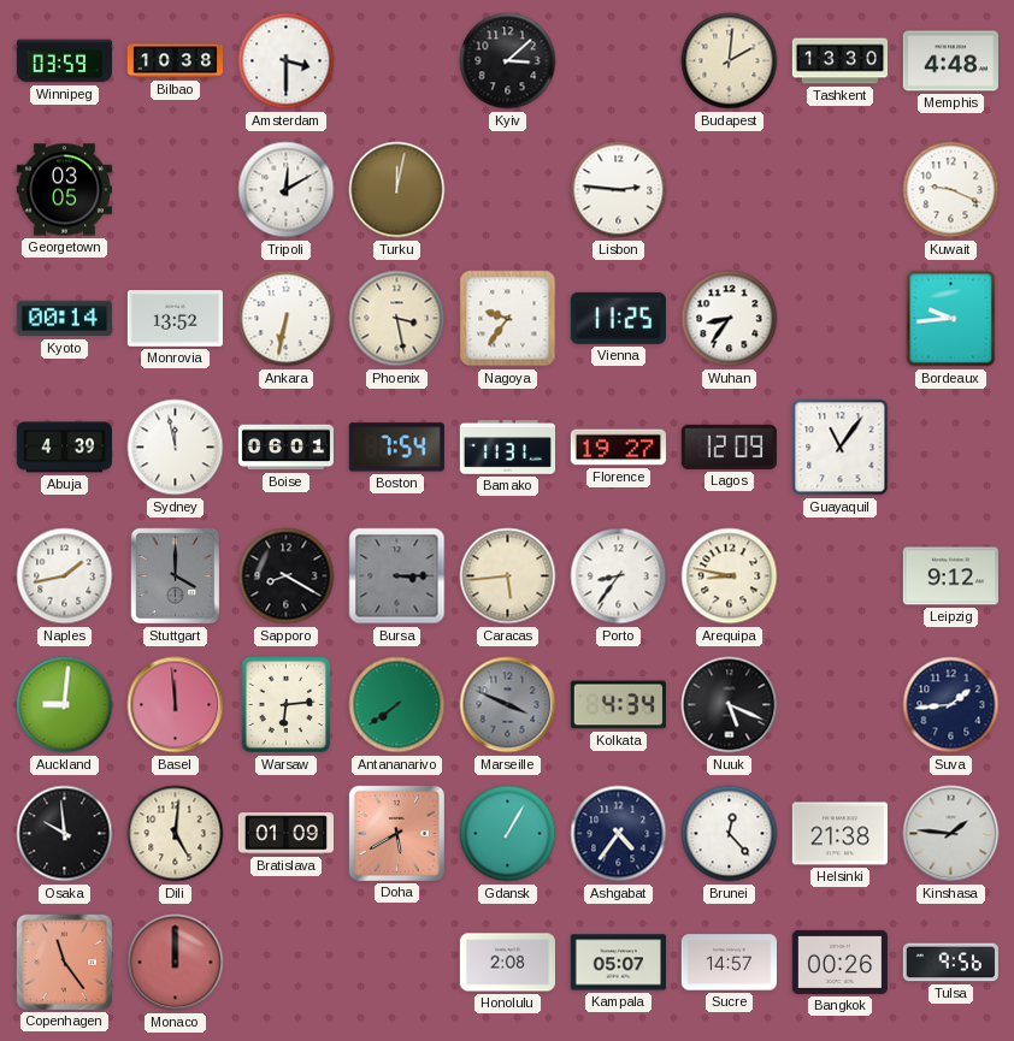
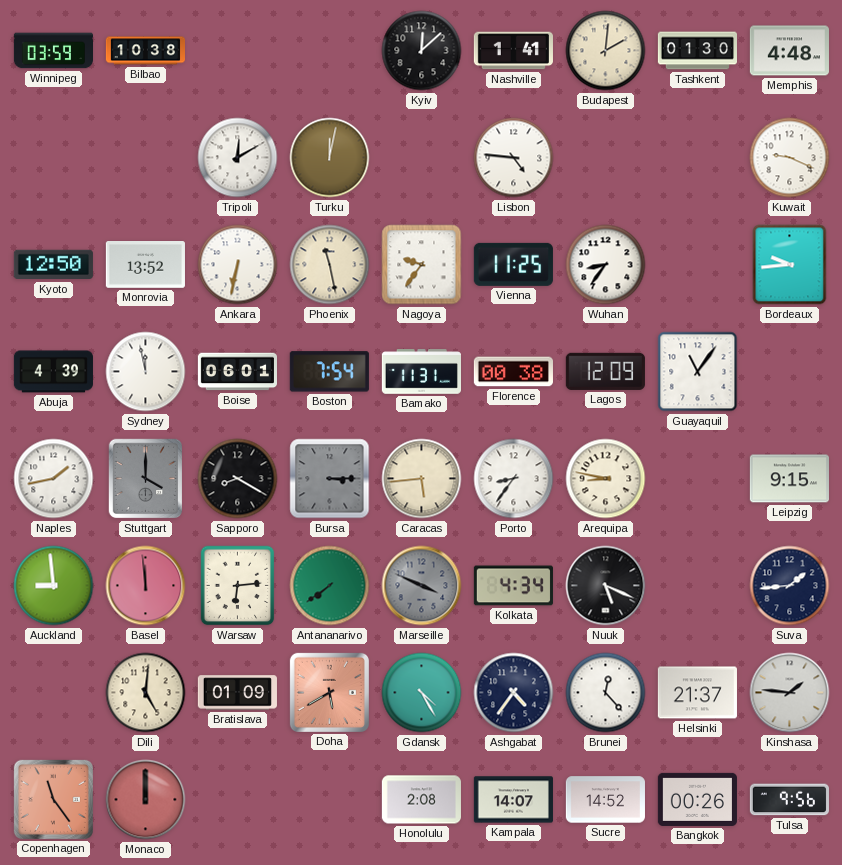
Amsterdam: 3:30 -> none (287, 61)
Kyiv: 3:08 -> 12:08 (422, 51)
Nashville: none -> 1:41 (513, 51)
Tashkent: 13:30 -> 01:30 (697, 51)
Georgetown: 03:05 -> none (64, 190)
Lisbon: 2:46 -> 4:46 (514, 158)
Kyoto: 00:14 -> 12:50 (53, 265)
Phoenix: 3:28 -> 11:28 (330, 265)
Florence: 19:27 -> 00:38 (513, 372)
Leipzig: 9:12 -> 9:15 (789, 479)
Auckland: 9:01 -> 8:59 (54, 586)
Osaka: 9:59 -> none (65, 834)
Gdansk: 1:05 -> 4:25 (422, 693)
Helsinki: 21:38 -> 21:37 (697, 693)
Kampala: 05:07 -> 14:07 (513, 800)
Sucre: 14:57 -> 14:52 (605, 800)
